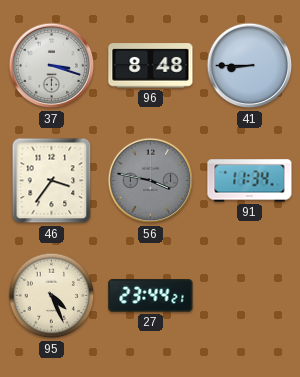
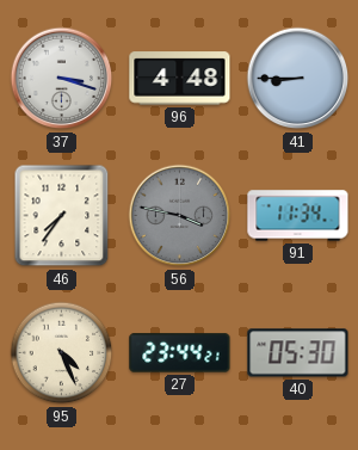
96: 8:48 -> 4:48 (180, 79)
46: 3:36 -> 7:36 (62, 216)
40: none -> 05:30 (298, 353)
